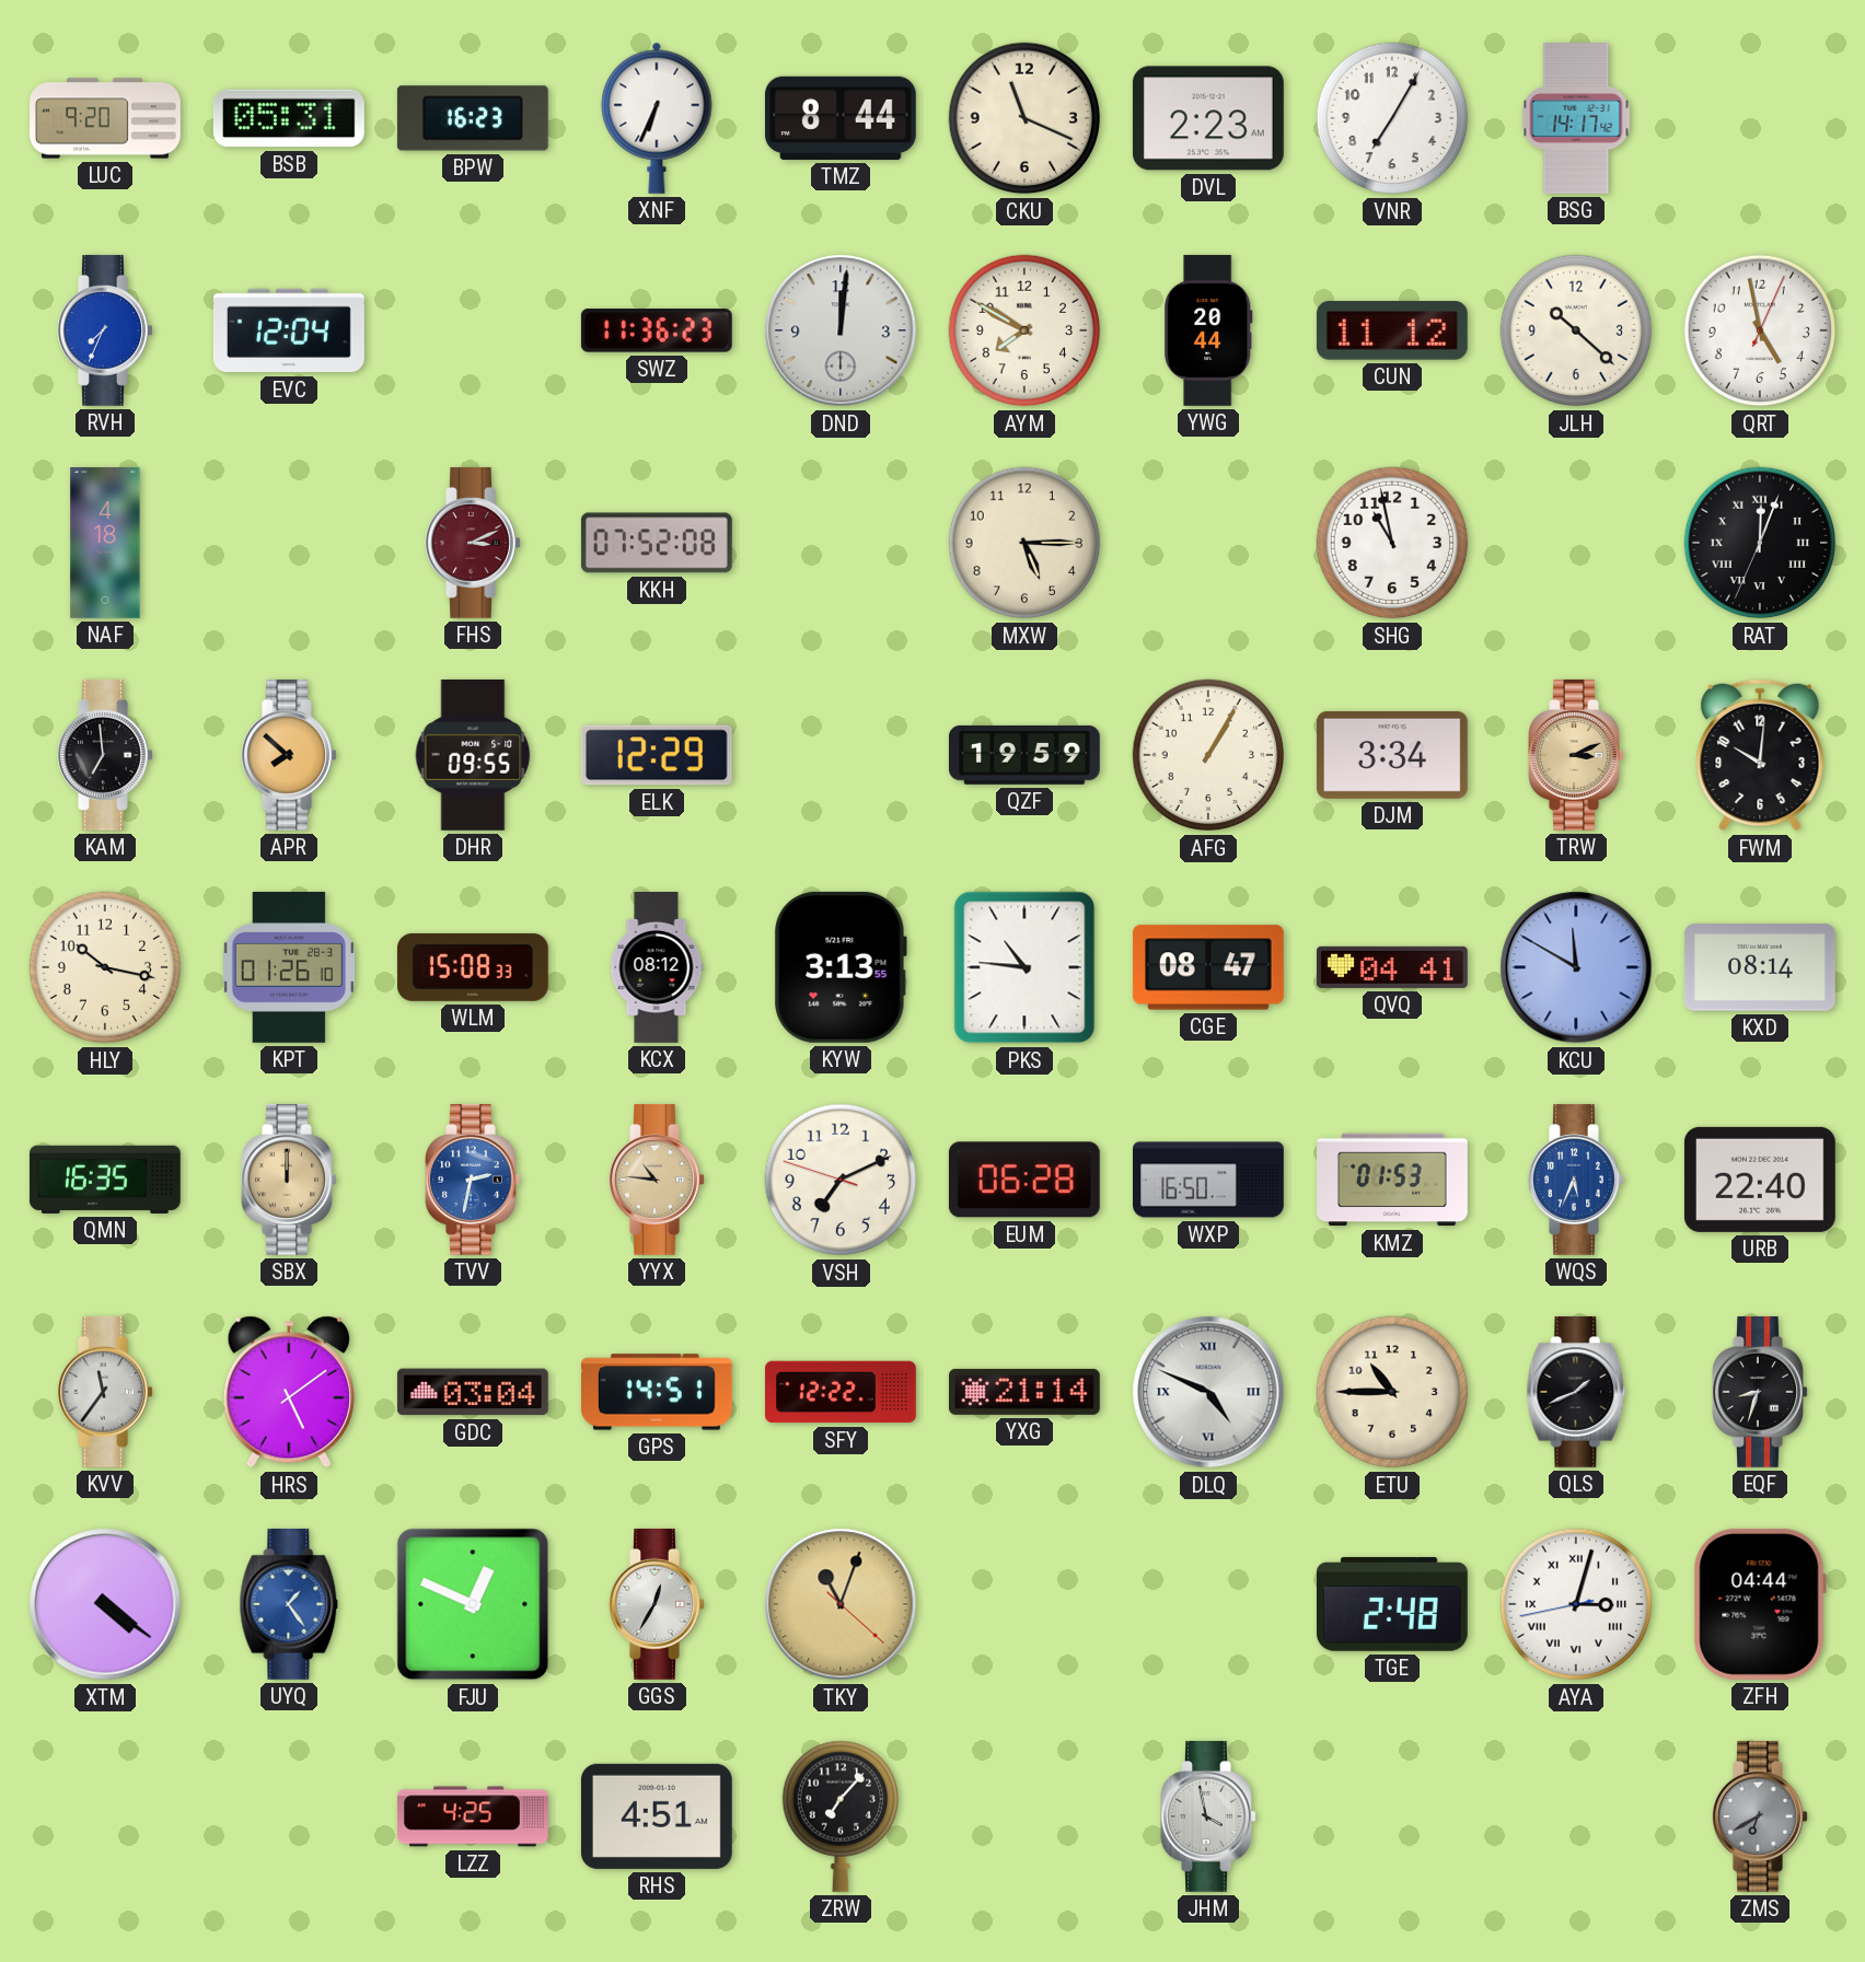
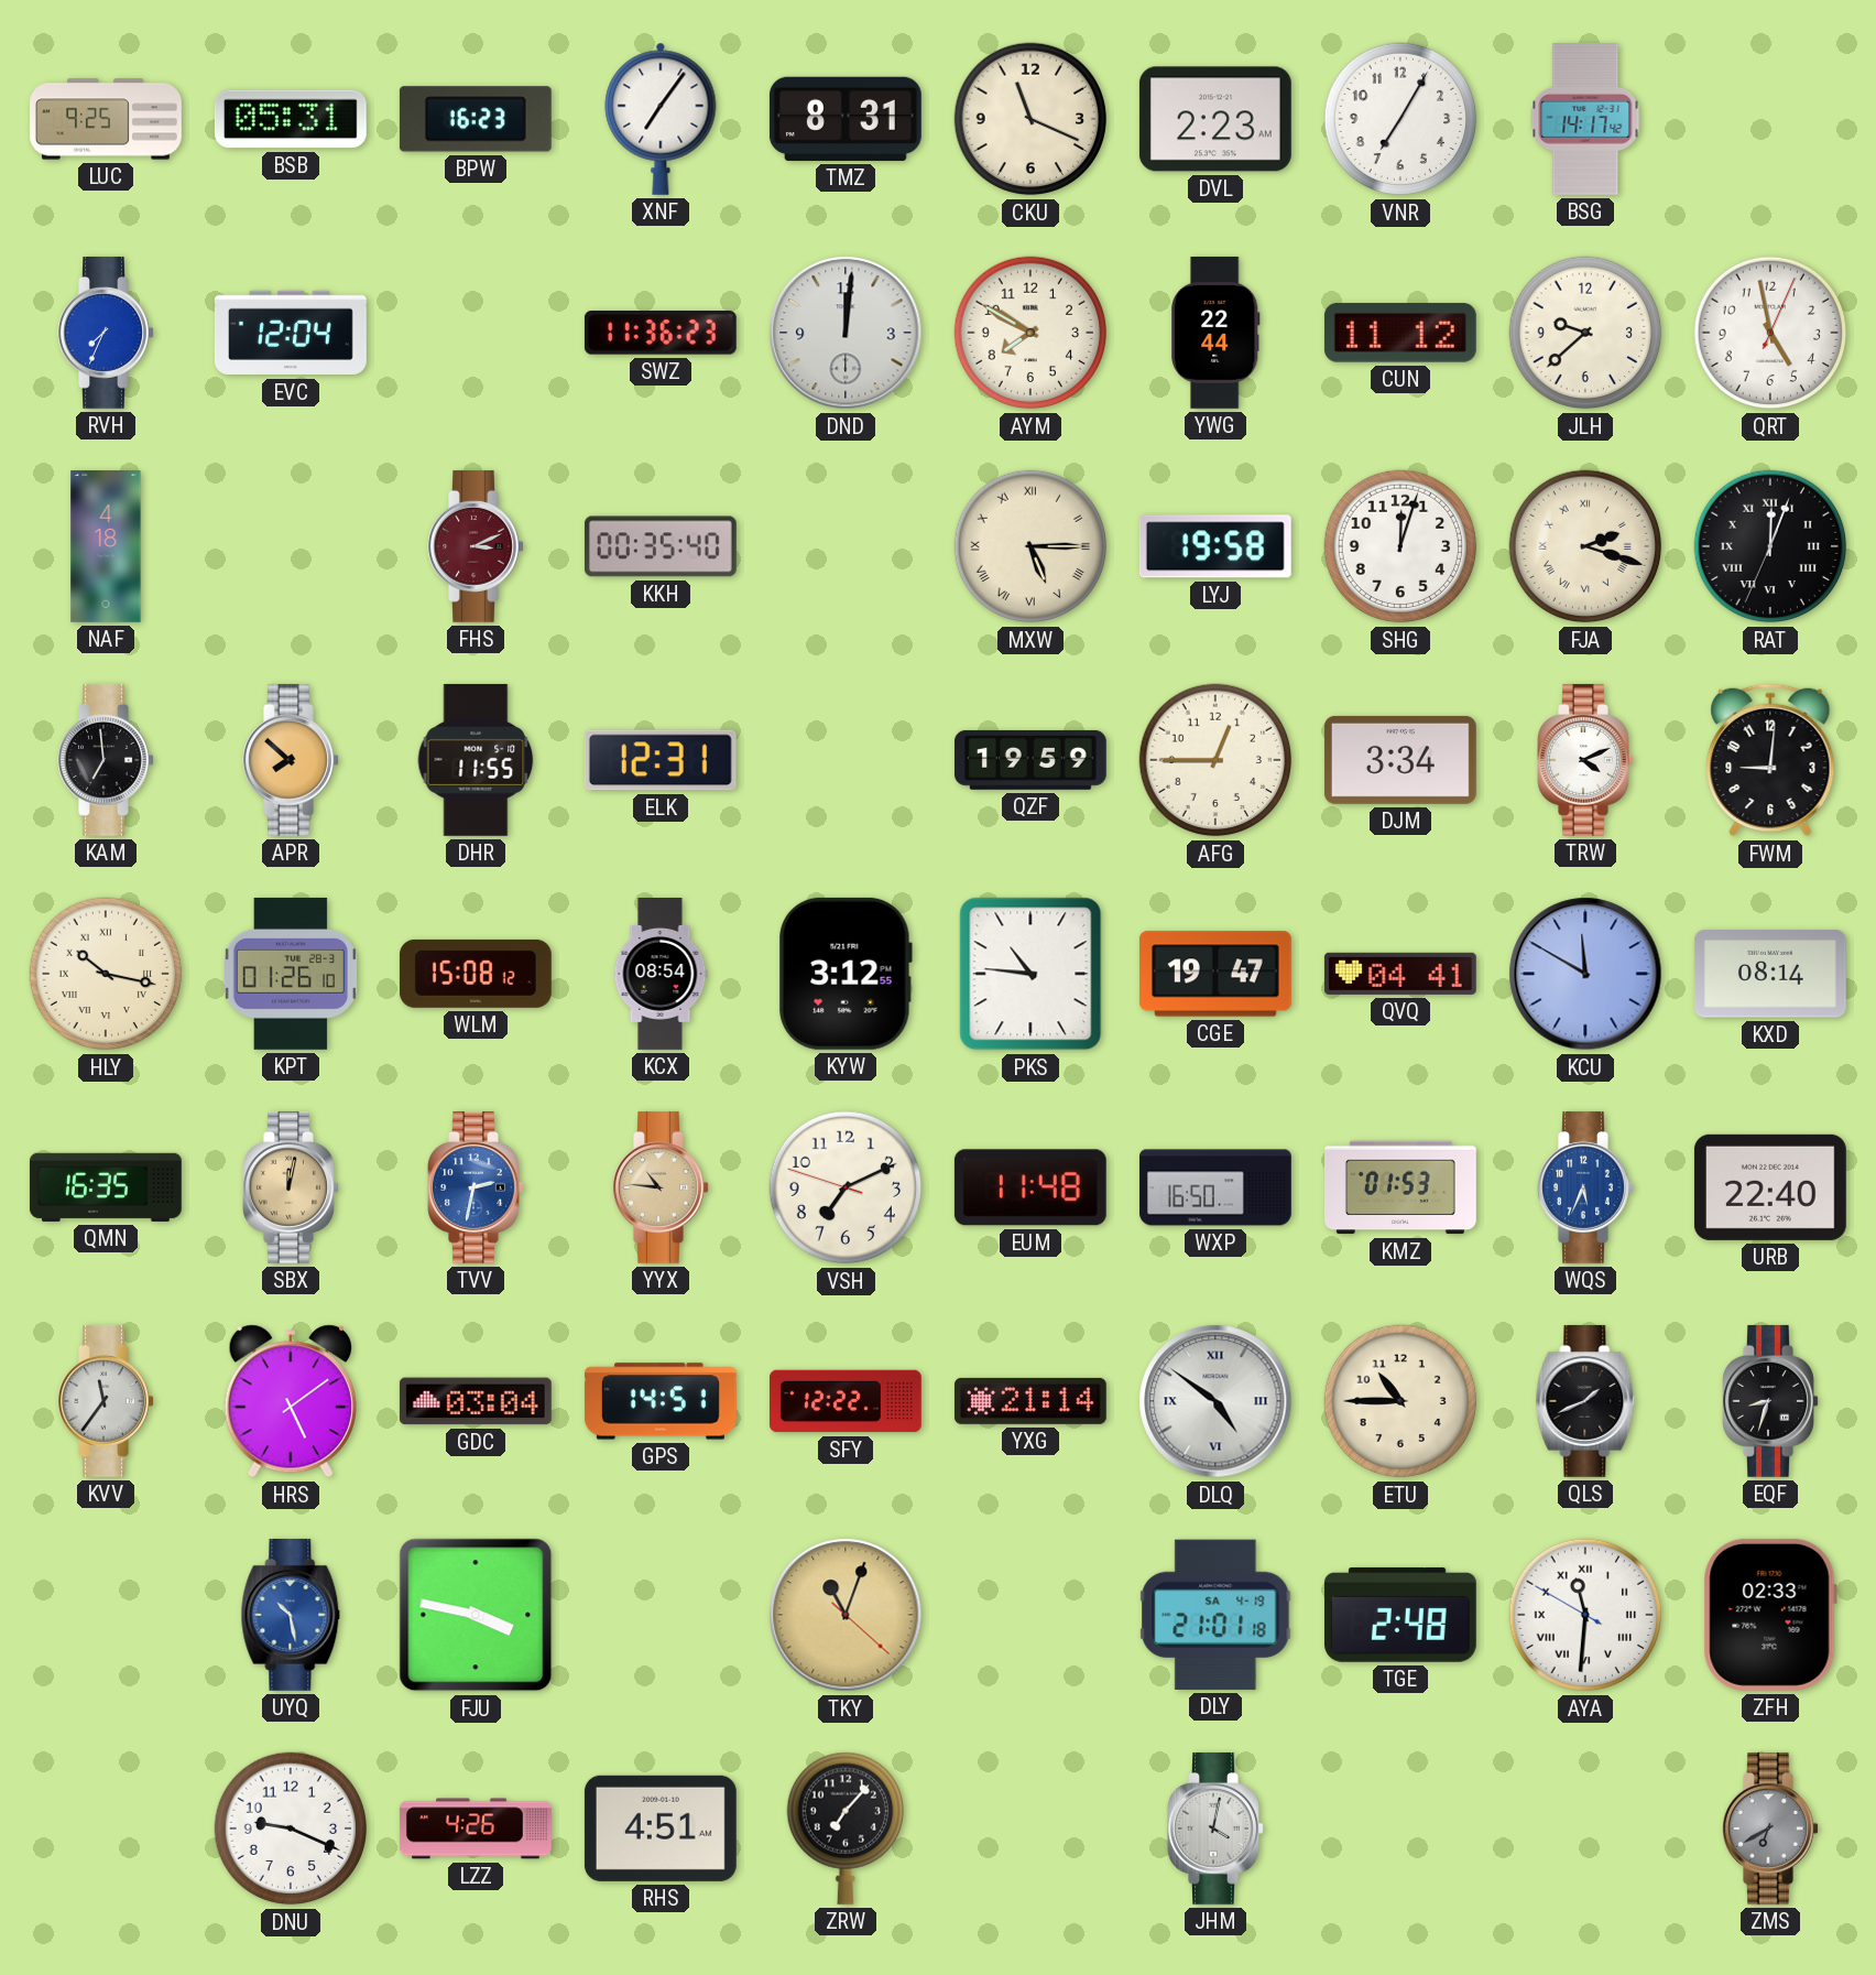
LUC: 9:20 -> 9:25 (107, 119)
XNF: 6:34 -> 7:06 (661, 119)
TMZ: 8:44 -> 8:31 (846, 119)
YWG: 20:44 -> 22:44 (1215, 333)
JLH: 10:22 -> 9:38 (1585, 333)
KKH: 07:52 -> 00:35 (661, 546)
MXW numerals: Arabic -> Roman (1030, 546)
LYJ: none -> 19:58 (1215, 546)
SHG: 10:58 -> 12:03 (1400, 546)
FJA: none -> 2:18 (1585, 546)
DHR: 09:55 -> 11:55 (476, 760)
ELK: 12:29 -> 12:31 (661, 760)
AFG: 1:05 -> 12:45 (1215, 760)
TRW: 3:11 -> 4:11 (1585, 760)
TRW dial: champagne -> white (1585, 760)
FWM: 10:01 -> 9:01 (1770, 760)
HLY numerals: Arabic -> Roman (106, 974)
WLM: 15:08:33 -> 15:08:12 (476, 974)
KCX: 08:12 -> 08:54 (661, 975)
KYW: 3:13 -> 3:12 (846, 974)
CGE: 08:47 -> 19:47 (1215, 974)
SBX: 12:00 -> 12:02 (291, 1187)
EUM: 06:28 -> 11:48 (1030, 1187)
DLQ: 4:49 -> 4:51 (1215, 1401)
XTM: 4:21 -> none (105, 1604)
UYQ: 1:24 -> 10:28 (291, 1615)
FJU: 12:49 -> 3:47 (476, 1615)
GGS: 12:35 -> none (657, 1604)
DLY: none -> 21:01 (1215, 1615)
AYA: 3:02 -> 11:30 (1585, 1615)
ZFH: 04:44 -> 02:33 (1770, 1615)
DNU: none -> 9:19 (291, 1828)
LZZ: 4:25 -> 4:26 (476, 1828)
JHM: 3:58 -> 4:02 (1215, 1828)
